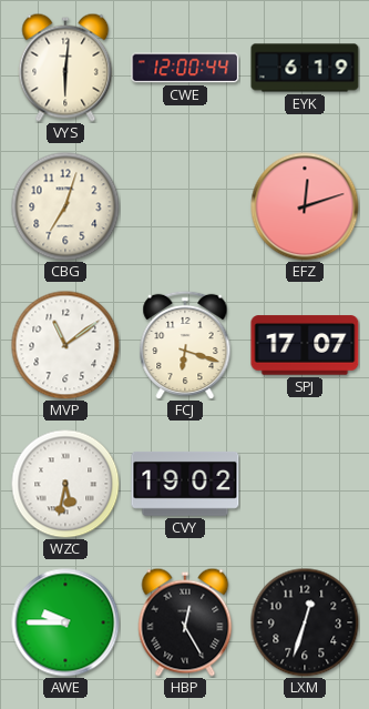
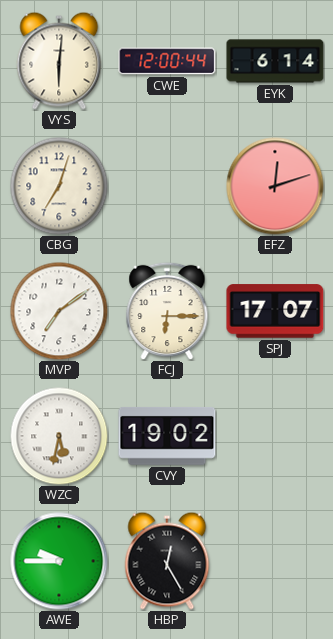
EYK: 6:19 -> 6:14 (275, 61)
MVP: 11:09 -> 7:09 (59, 311)
FCJ: 6:18 -> 6:15 (167, 311)
LXM: 12:33 -> none (305, 622)
